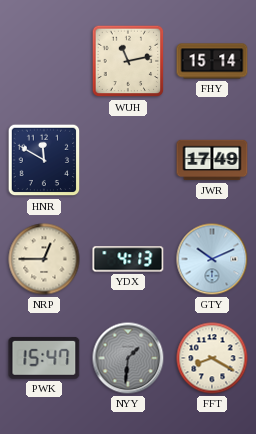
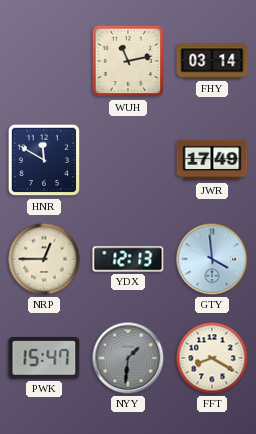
FHY: 15:14 -> 03:14 (212, 61)
YDX: 4:13 -> 12:13 (128, 259)
GTY: 10:11 -> 3:59 (212, 259)
